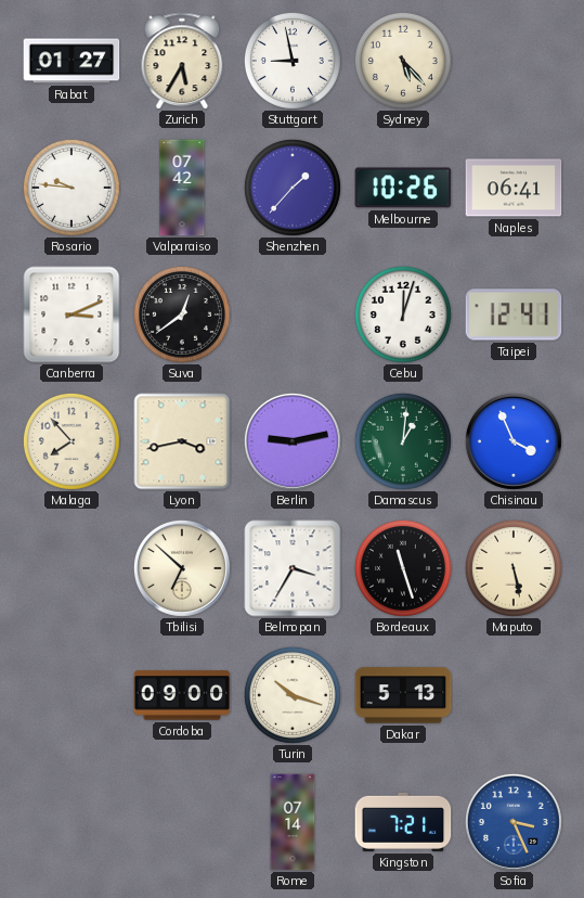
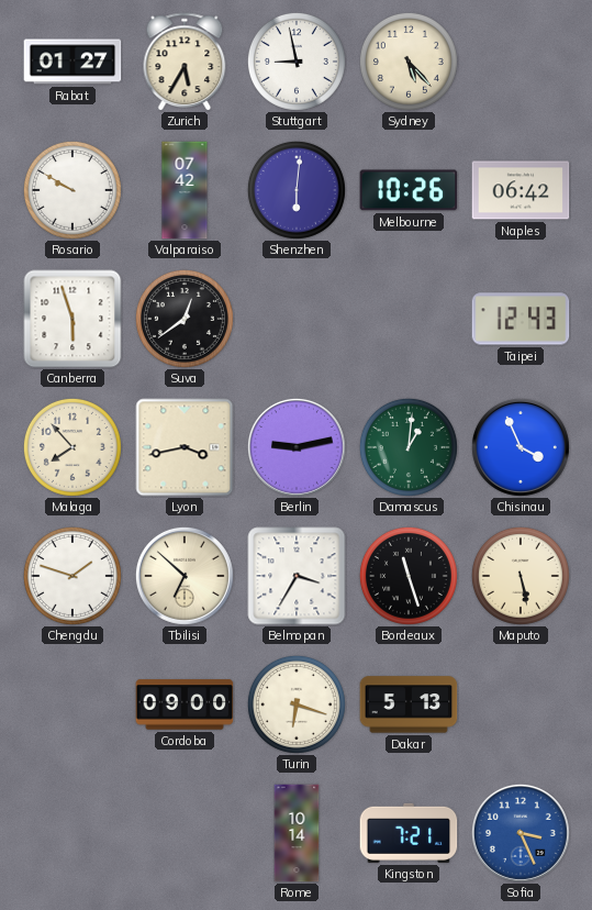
Rosario: 9:46 -> 9:50 (72, 190)
Shenzhen: 1:37 -> 6:01 (297, 190)
Naples: 06:41 -> 06:42 (521, 190)
Canberra: 3:11 -> 5:57 (72, 319)
Cebu: 12:03 -> none (403, 315)
Taipei: 12:41 -> 12:43 (521, 319)
Chengdu: none -> 1:48 (72, 576)
Turin: 10:18 -> 6:18 (297, 704)
Rome: 07:14 -> 10:14 (297, 833)
